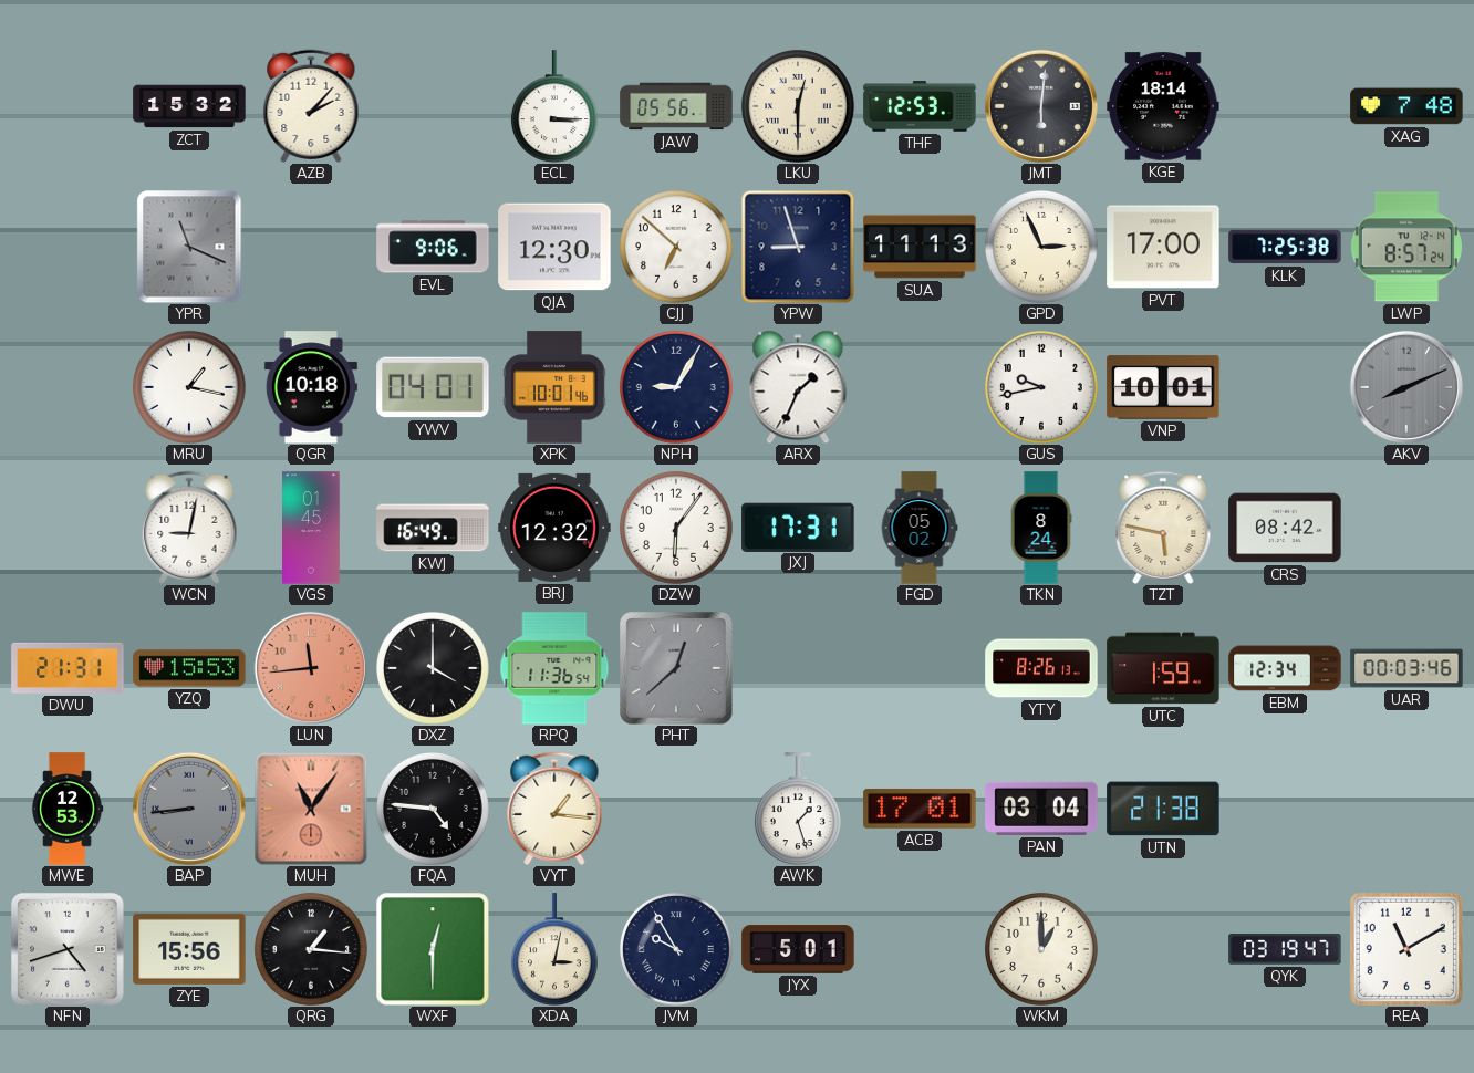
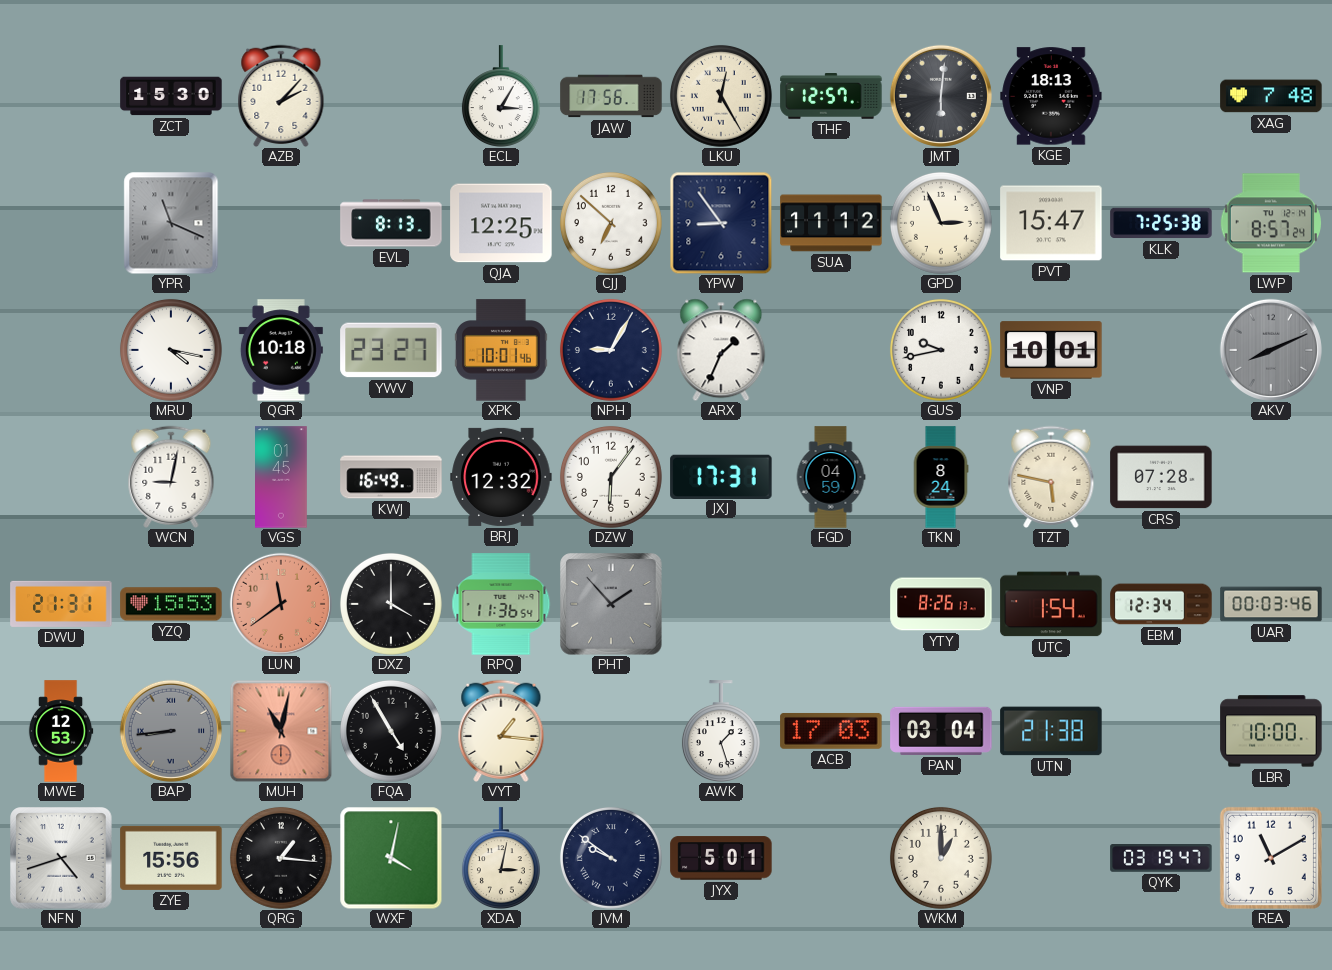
ZCT: 15:32 -> 15:30 (171, 96)
ECL: 3:15 -> 3:05 (501, 96)
JAW: 05:56 -> 17:56 (611, 96)
LKU: 12:30 -> 12:25 (721, 96)
THF: 12:53 -> 12:57 (831, 96)
KGE: 18:14 -> 18:13 (1051, 96)
EVL: 9:06 -> 8:13 (391, 223)
QJA: 12:30 -> 12:25 (501, 223)
YPW: 8:57 -> 8:54 (721, 223)
SUA: 11:13 -> 11:12 (831, 223)
PVT: 17:00 -> 15:47 (1051, 223)
MRU: 1:17 -> 4:17 (171, 350)
YWV: 04:01 -> 23:27 (391, 350)
FGD: 05:02 -> 04:59 (831, 477)
CRS: 08:42 -> 07:28 (1161, 477)
LUN: 11:44 -> 11:39 (281, 604)
PHT: 12:38 -> 1:53 (611, 604)
UTC: 1:59 -> 1:54 (1051, 604)
MUH: 11:06 -> 11:02 (281, 731)
FQA: 4:46 -> 4:55 (391, 731)
ACB: 17:01 -> 17:03 (831, 731)
LBR: none -> 10:00 (1271, 731)
WXF: 12:30 -> 4:02 (391, 858)
JVM: 9:55 -> 9:51 (611, 858)
